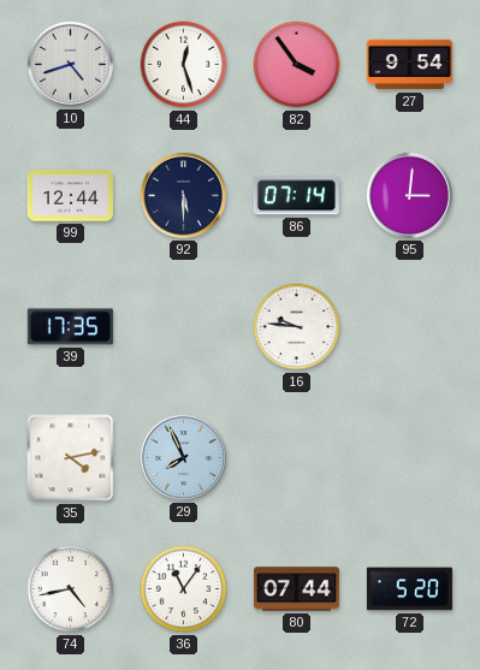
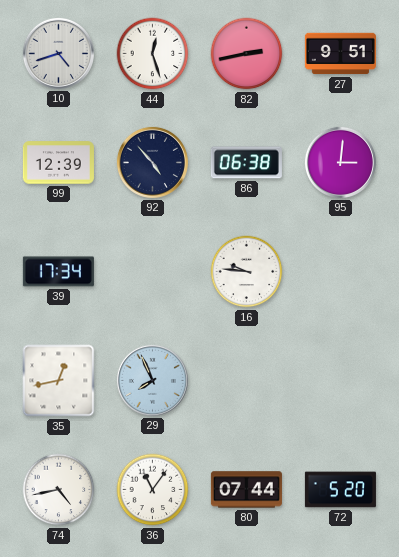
82: 3:54 -> 2:43 (247, 54)
27: 9:54 -> 9:51 (340, 54)
99: 12:44 -> 12:39 (58, 163)
92: 5:30 -> 4:53 (152, 162)
86: 07:14 -> 06:38 (246, 163)
39: 17:35 -> 17:34 (58, 272)
35: 4:13 -> 12:43 (59, 381)
